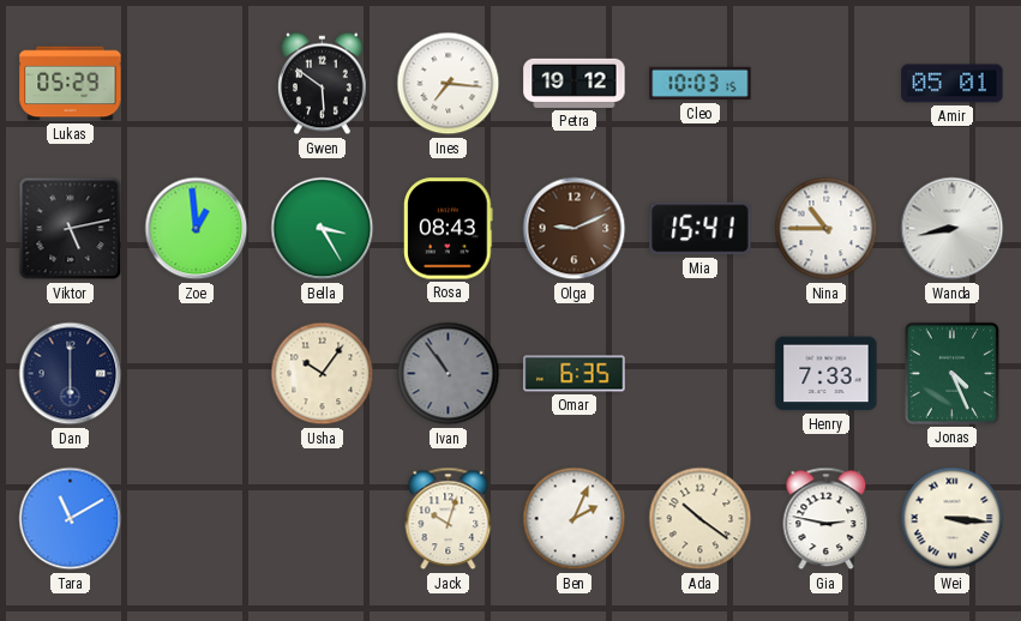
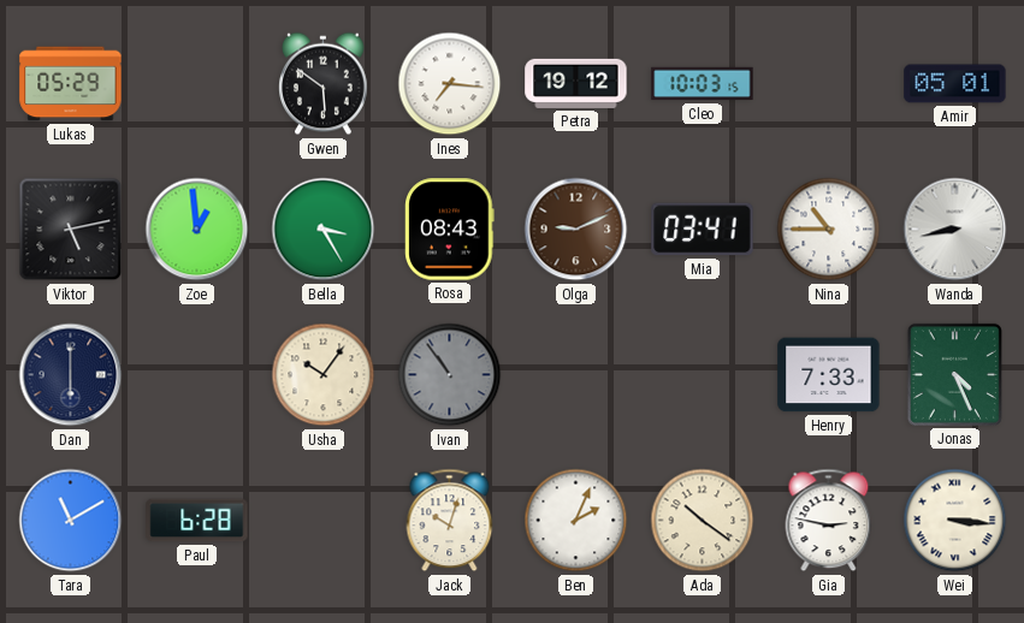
Mia: 15:41 -> 03:41 (703, 230)
Omar: 6:35 -> none (575, 374)
Paul: none -> 6:28 (197, 521)
